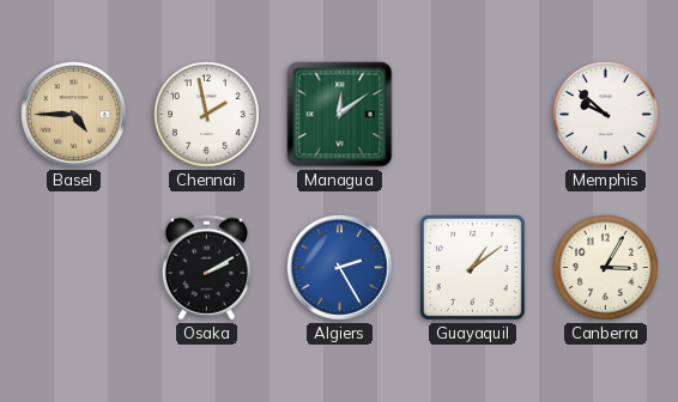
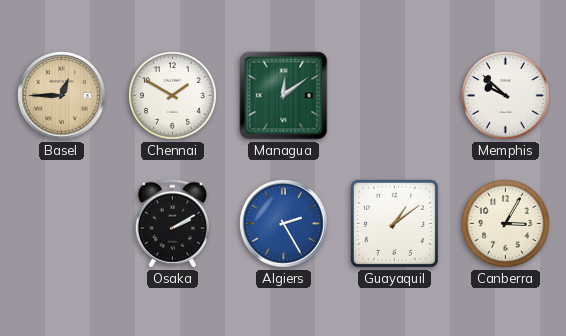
Basel: 4:45 -> 12:45 (62, 96)
Chennai: 1:58 -> 1:50 (173, 96)
